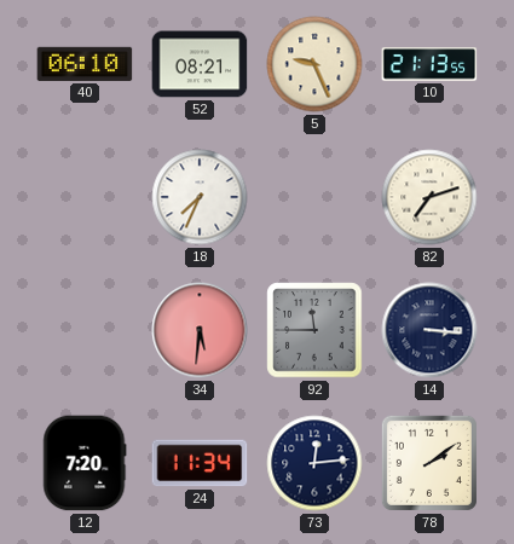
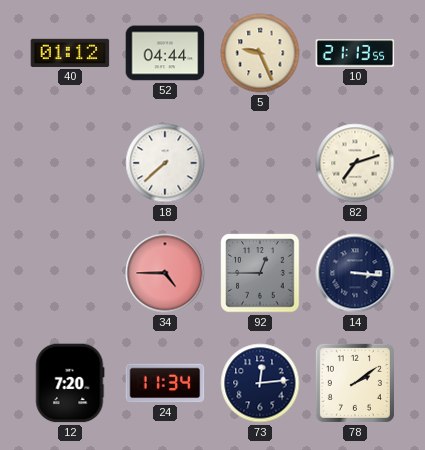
40: 06:10 -> 01:12 (70, 53)
52: 08:21 -> 04:44 (165, 53)
18: 7:34 -> 7:38 (165, 163)
34: 5:31 -> 4:45 (165, 273)
92: 11:45 -> 12:45 (260, 273)
